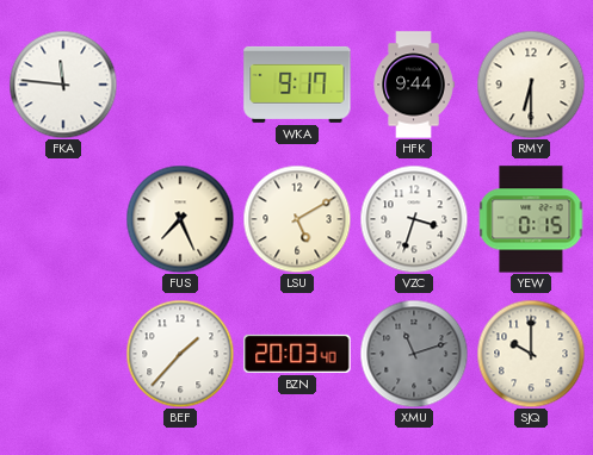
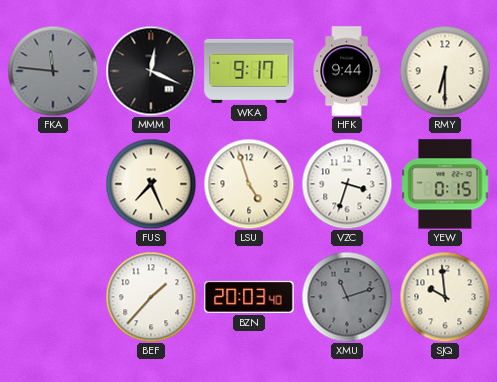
FKA dial: white -> grey (53, 71)
MMM: none -> 12:19 (151, 71)
LSU: 5:10 -> 4:57 (249, 184)
SJQ: 10:00 -> 9:59 (445, 297)
